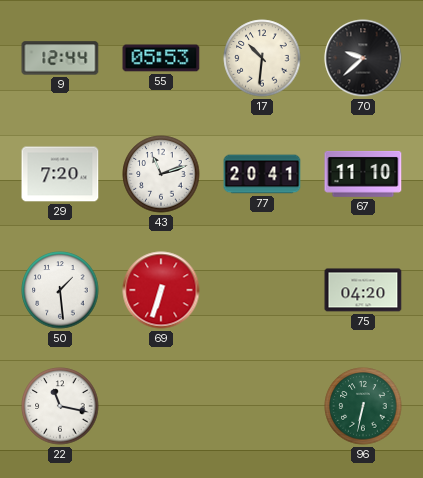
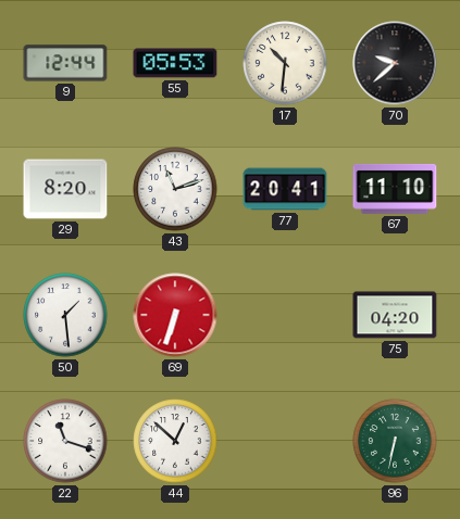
29: 7:20 -> 8:20 (65, 189)
22: 11:17 -> 11:18 (65, 441)
44: none -> 12:52 (175, 441)
